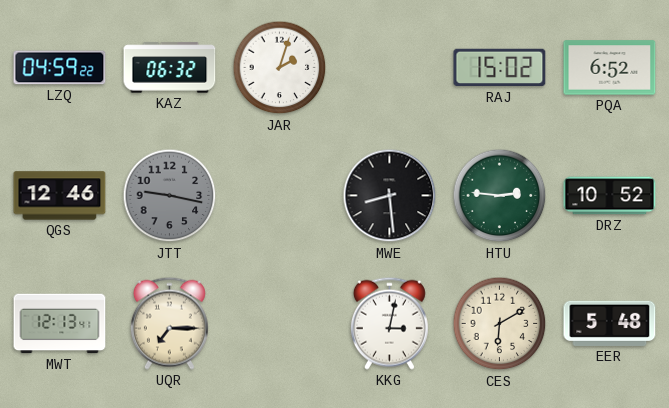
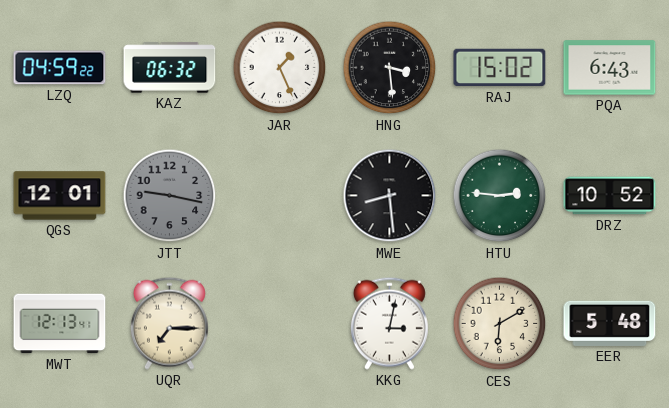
JAR: 2:03 -> 1:26 (280, 68)
HNG: none -> 3:29 (390, 68)
PQA: 6:52 -> 6:43 (610, 68)
QGS: 12:46 -> 12:01 (60, 196)
